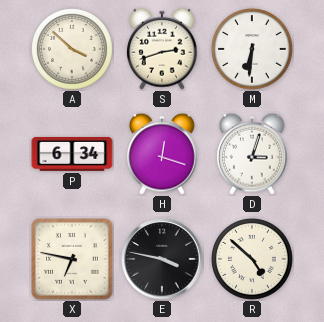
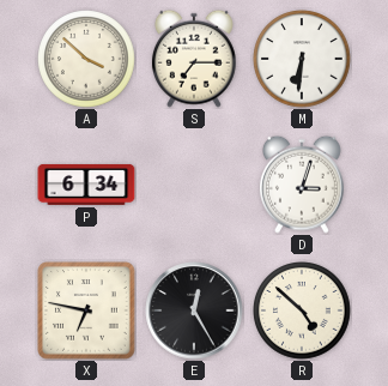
S: 2:42 -> 7:15 (194, 59)
H: 12:18 -> none (162, 154)
E: 3:47 -> 12:25 (194, 310)
